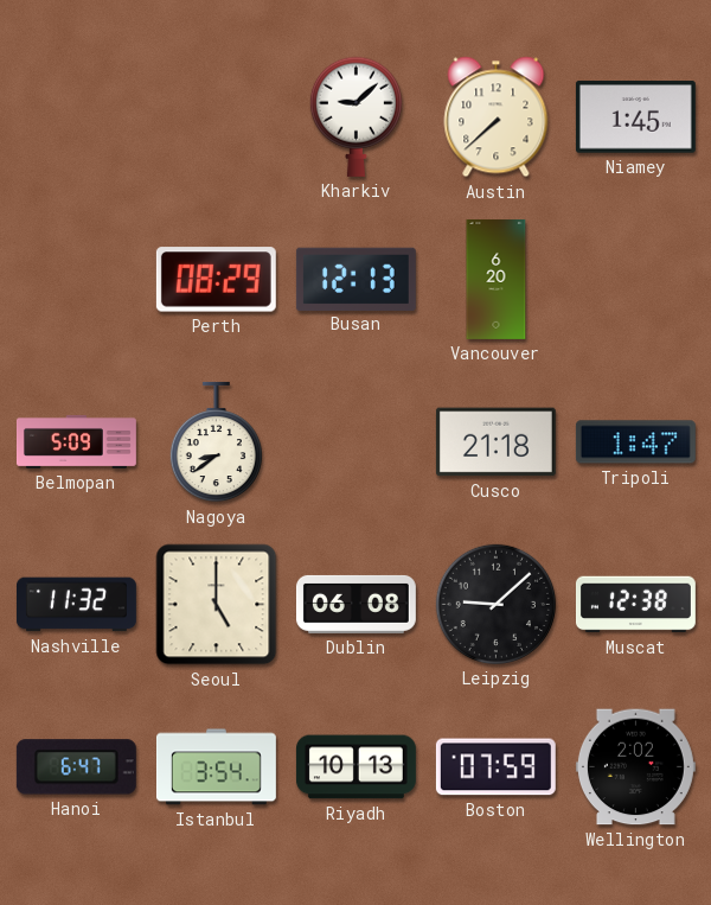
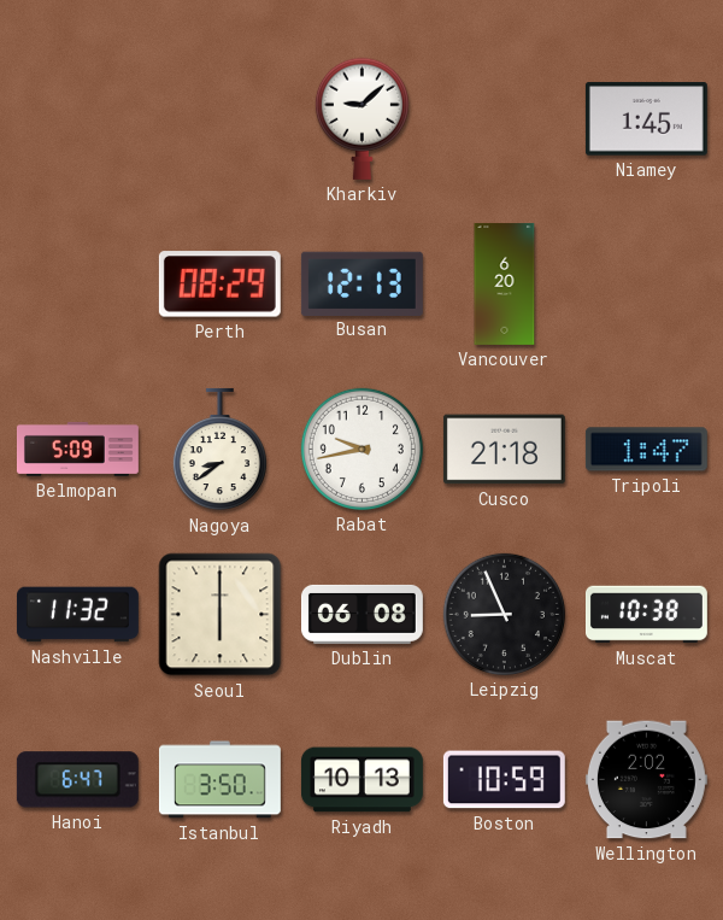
Austin: 7:38 -> none (497, 117)
Rabat: none -> 9:43 (361, 449)
Seoul: 5:00 -> 6:00 (221, 615)
Leipzig: 9:08 -> 8:56 (504, 614)
Muscat: 12:38 -> 10:38 (646, 615)
Istanbul: 3:54 -> 3:50 (219, 780)
Boston: 07:59 -> 10:59 (504, 780)
